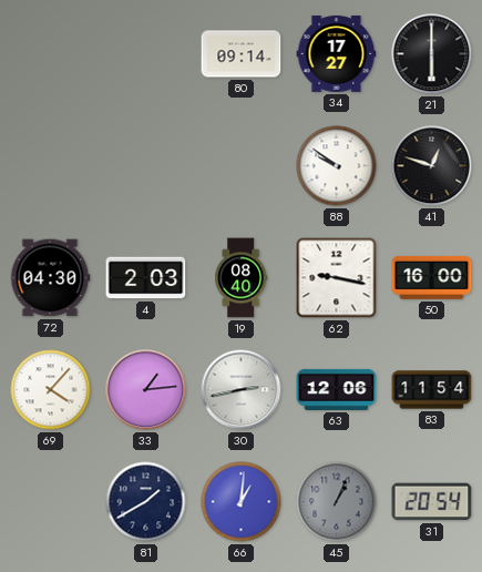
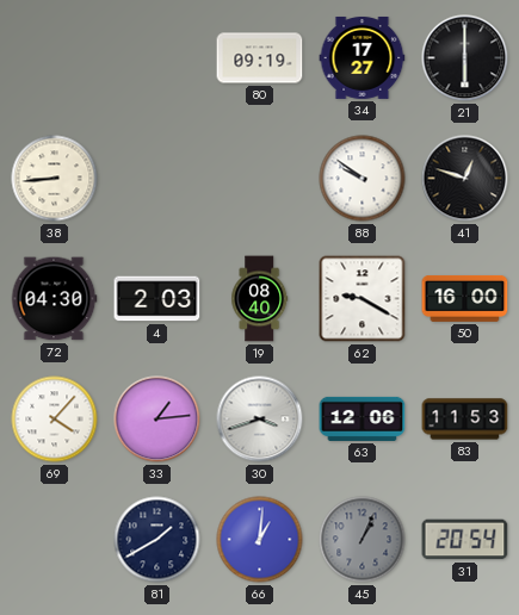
80: 09:14 -> 09:19 (260, 58)
38: none -> 8:44 (55, 179)
62: 9:17 -> 9:20 (363, 299)
30: 2:43 -> 3:42 (260, 420)
83: 11:54 -> 11:53 (465, 420)
